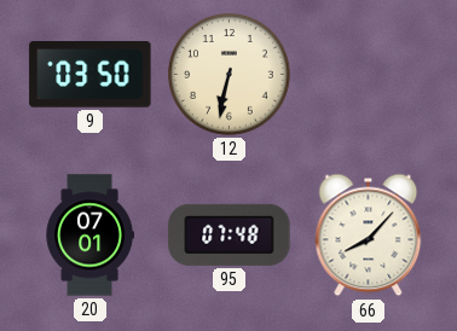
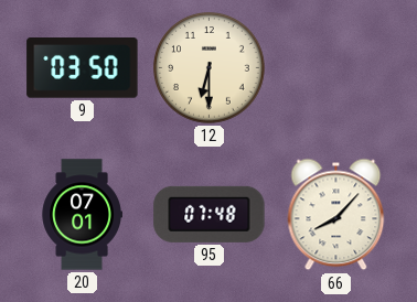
12: 6:32 -> 6:30 (210, 68)
